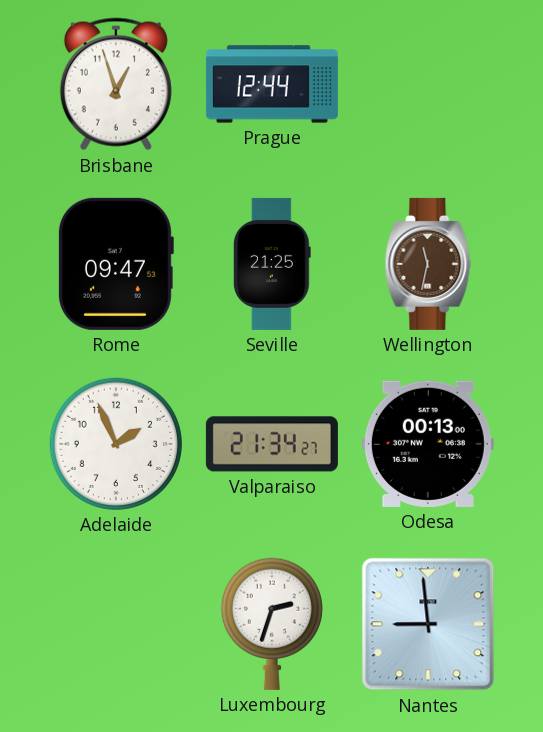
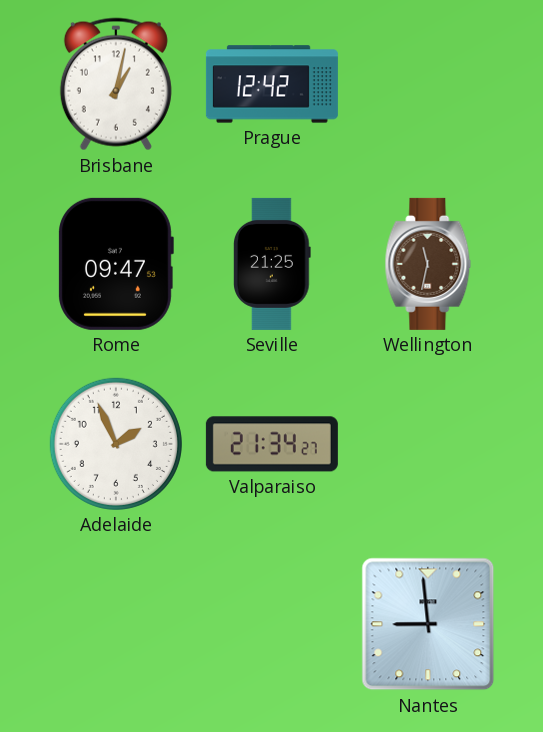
Brisbane: 12:57 -> 1:02 (116, 84)
Prague: 12:44 -> 12:42 (272, 84)
Odesa: 00:13 -> none (428, 444)
Luxembourg: 2:33 -> none (272, 624)
